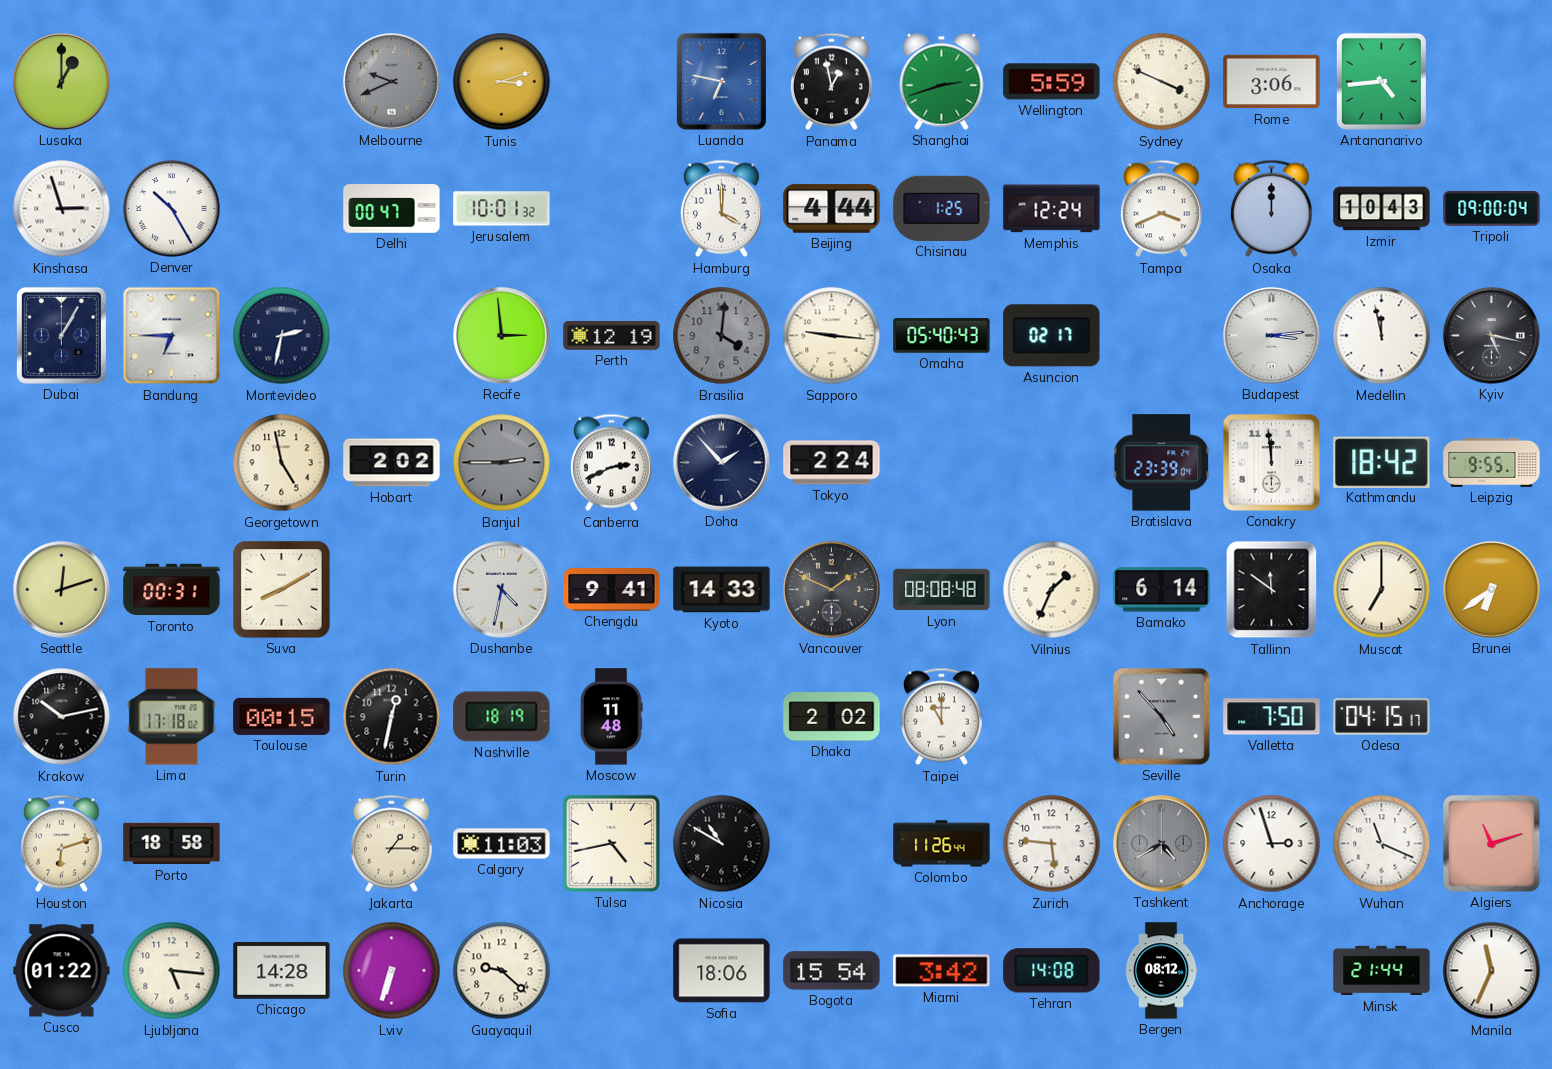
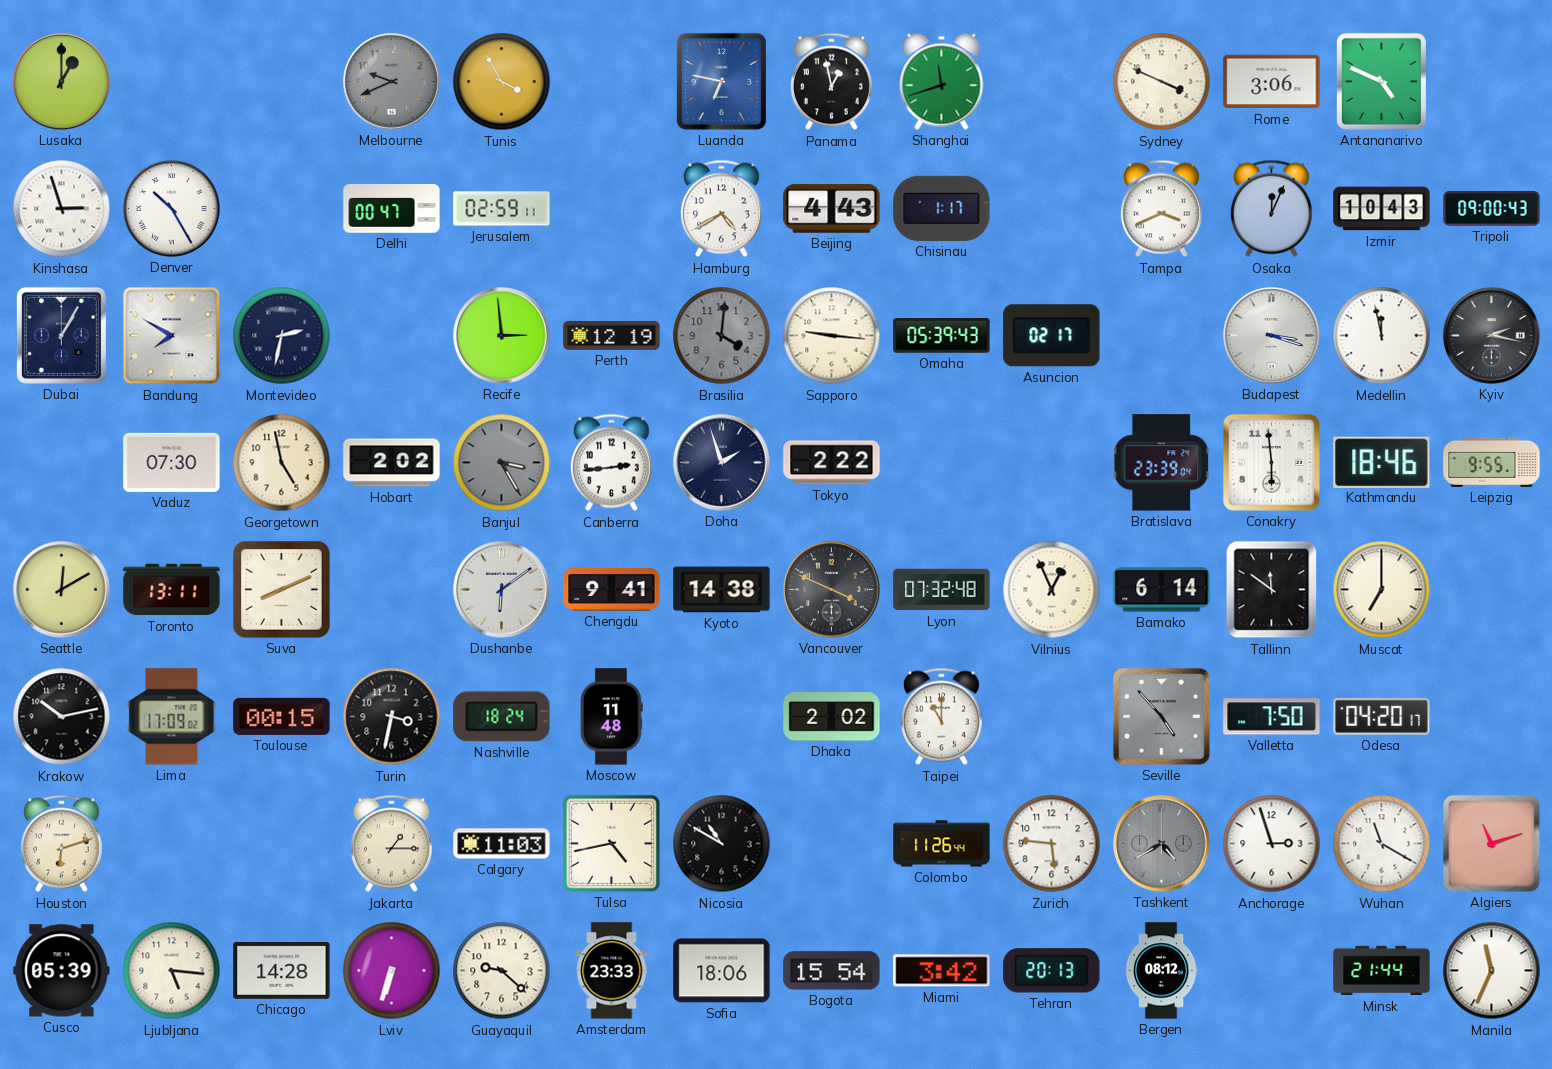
Tunis: 3:12 -> 3:55 (502, 82)
Shanghai: 2:42 -> 11:42 (942, 81)
Wellington: 5:59 -> none (1052, 82)
Antananarivo: 4:44 -> 4:49 (1381, 81)
Jerusalem: 10:01 -> 02:59 (502, 209)
Hamburg: 4:00 -> 4:40 (721, 209)
Beijing: 4:44 -> 4:43 (832, 209)
Chisinau: 1:25 -> 1:17 (942, 208)
Memphis: 12:24 -> none (1052, 209)
Osaka: 12:00 -> 12:04 (1271, 209)
Tripoli: 09:00:04 -> 09:00:43 (1492, 209)
Bandung: 6:45 -> 7:50 (172, 336)
Omaha: 05:40 -> 05:39 (942, 336)
Budapest: 3:14 -> 3:18 (1272, 336)
Kyiv: 5:17 -> 2:17 (1492, 336)
Vaduz: none -> 07:30 (172, 462)
Banjul: 2:45 -> 3:25 (502, 463)
Canberra: 2:41 -> 2:44 (611, 463)
Doha: 1:53 -> 1:57 (722, 463)
Tokyo: 2:24 -> 2:22 (832, 463)
Conakry: 11:59 -> 5:59 (1272, 463)
Kathmandu: 18:42 -> 18:46 (1382, 462)
Seattle: 12:12 -> 12:10 (62, 590)
Toronto: 00:31 -> 13:11 (172, 590)
Suva: 8:10 -> 8:11 (282, 590)
Dushanbe: 4:32 -> 6:09 (502, 590)
Kyoto: 14:33 -> 14:38 (722, 590)
Vancouver: 1:49 -> 3:49 (832, 590)
Lyon: 08:08 -> 07:32 (942, 590)
Vilnius: 1:34 -> 12:56 (1052, 590)
Brunei: 6:39 -> none (1492, 590)
Lima: 17:18 -> 17:09 (172, 717)
Turin: 12:32 -> 3:32 (392, 717)
Nashville: 18:19 -> 18:24 (502, 717)
Odesa: 04:15 -> 04:20 (1382, 717)
Porto: 18:58 -> none (172, 844)
Wuhan: 11:19 -> 11:20 (1382, 844)
Cusco: 01:22 -> 05:39 (62, 971)
Amsterdam: none -> 23:33 (612, 971)
Tehran: 14:08 -> 20:13 (1052, 971)
